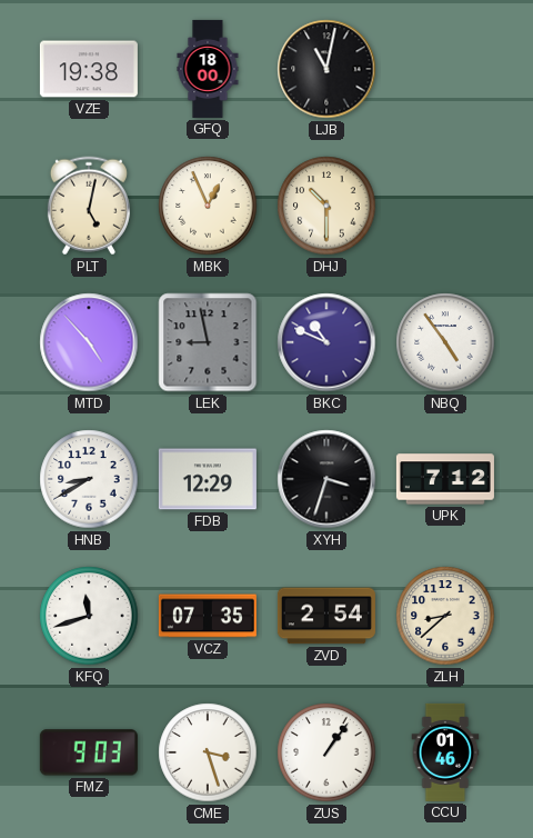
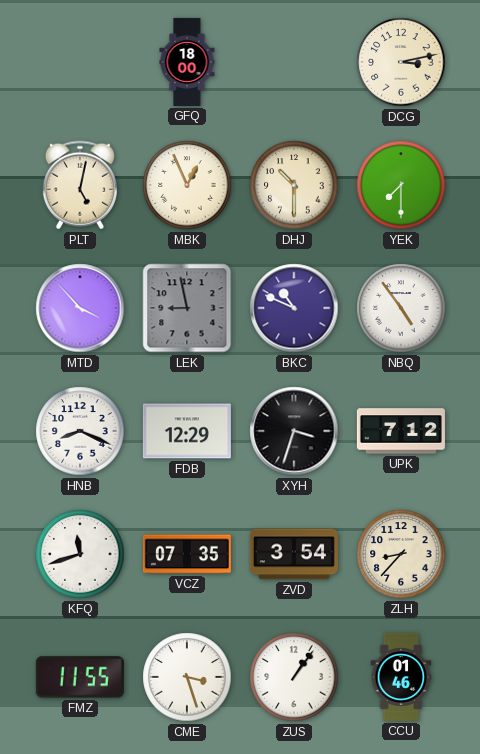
VZE: 19:38 -> none (89, 69)
LJB: 11:02 -> none (326, 69)
DCG: none -> 3:13 (401, 62)
YEK: none -> 7:30 (401, 185)
MTD: 4:53 -> 3:53 (80, 308)
HNB: 8:40 -> 8:19 (80, 431)
ZVD: 2:54 -> 3:54 (294, 554)
ZLH: 8:38 -> 8:37 (401, 554)
FMZ: 9:03 -> 11:55 (80, 677)
